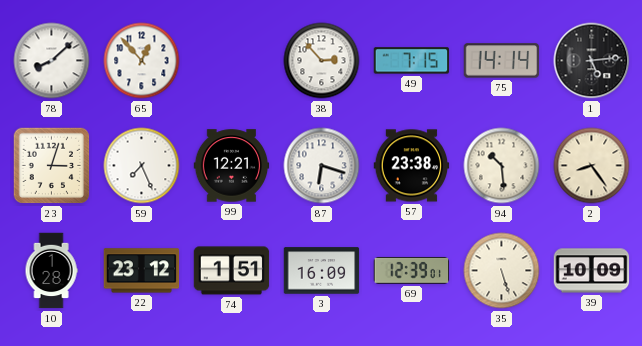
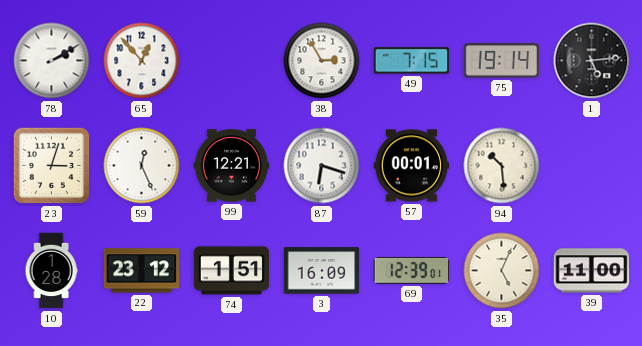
78: 8:08 -> 2:10 (52, 61)
38: 2:53 -> 2:55 (322, 61)
75: 14:14 -> 19:14 (502, 61)
59: 7:26 -> 12:26 (142, 166)
57: 23:38 -> 00:01 (412, 166)
2: 8:24 -> none (592, 166)
35: 5:27 -> 5:04 (502, 271)
39: 10:09 -> 11:00 (592, 271)
